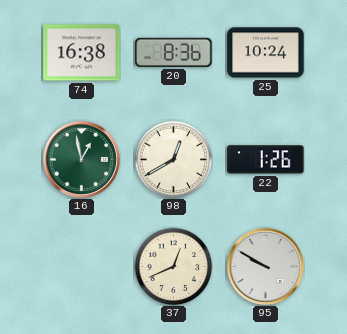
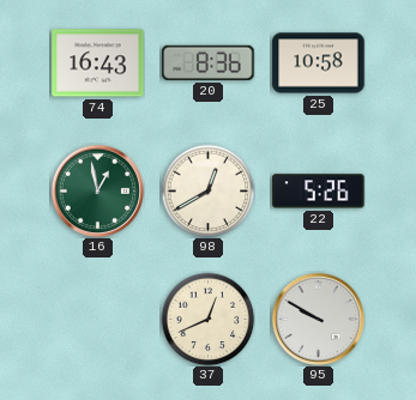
74: 16:38 -> 16:43 (98, 63)
25: 10:24 -> 10:58 (319, 63)
22: 1:26 -> 5:26 (319, 192)
